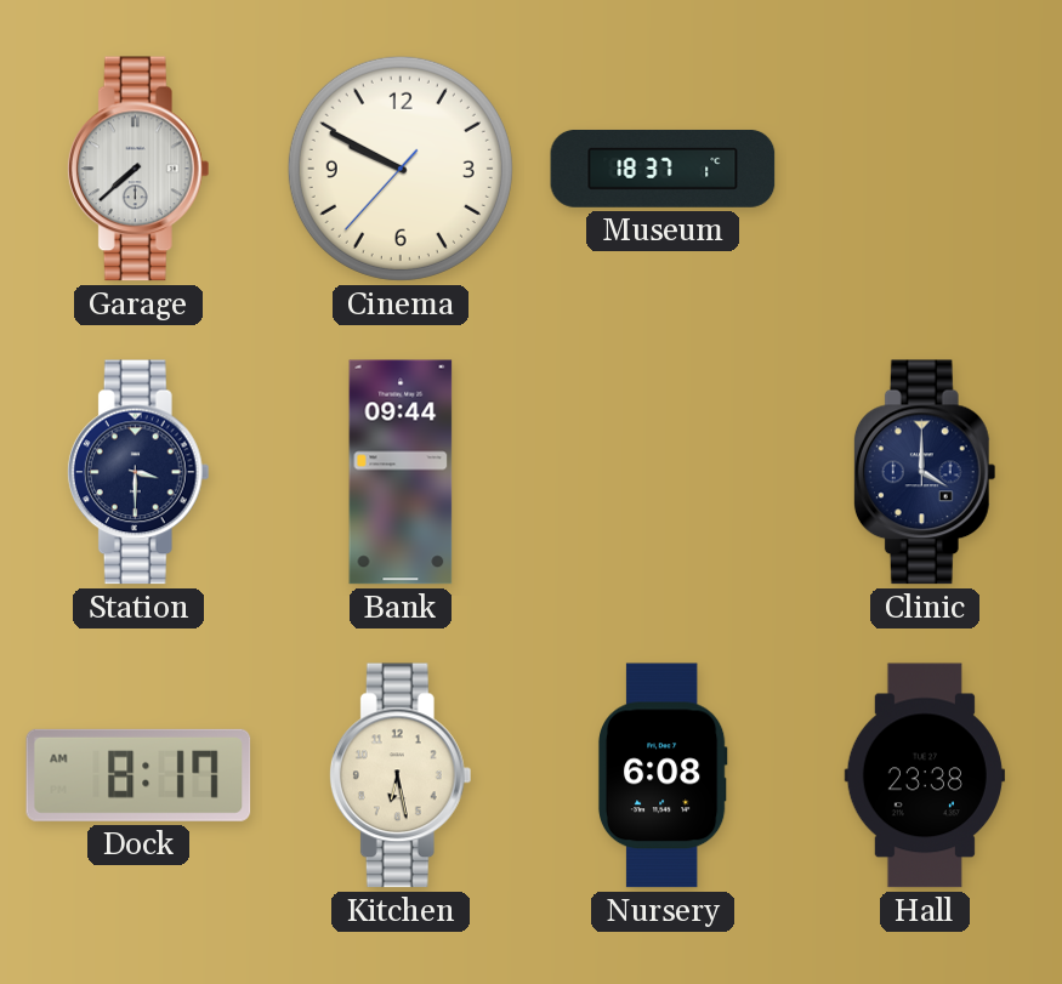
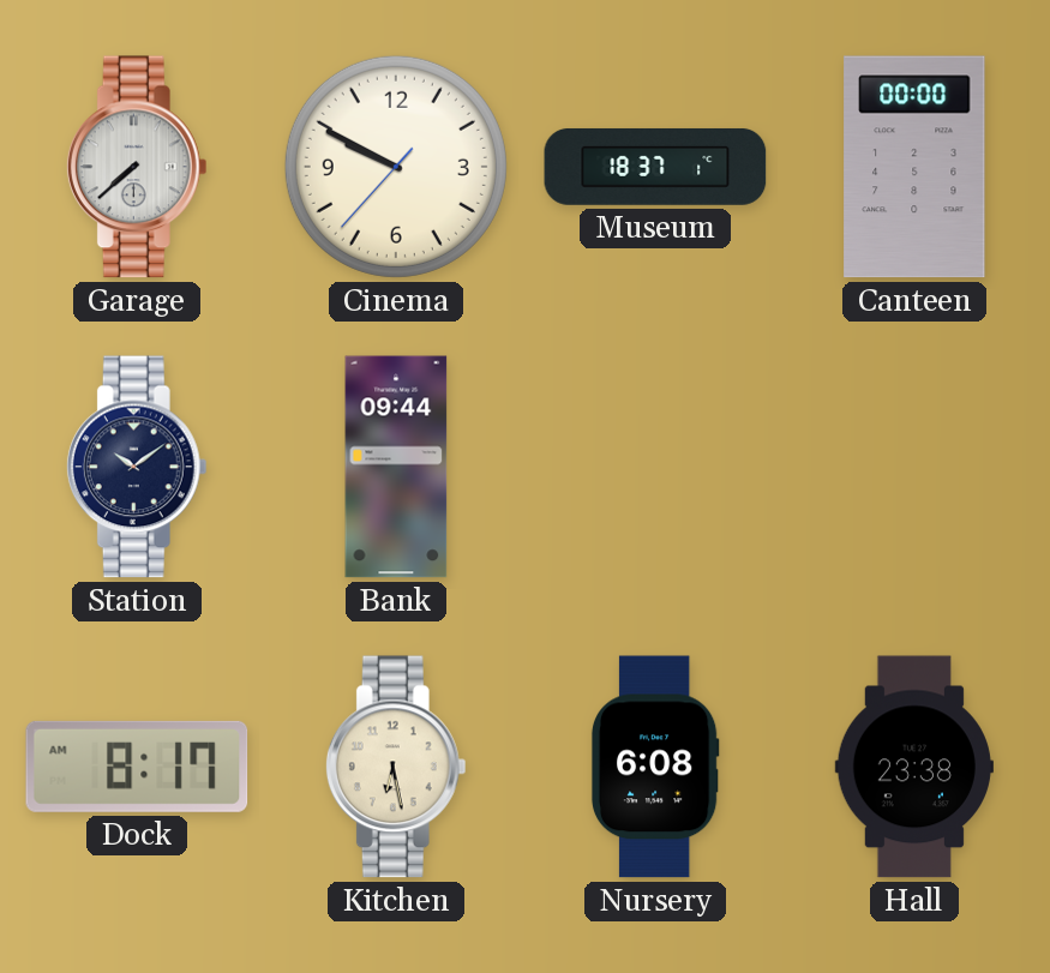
Canteen: none -> 00:00 (914, 167)
Station: 3:30 -> 10:09 (137, 467)
Clinic: 4:00 -> none (925, 472)
